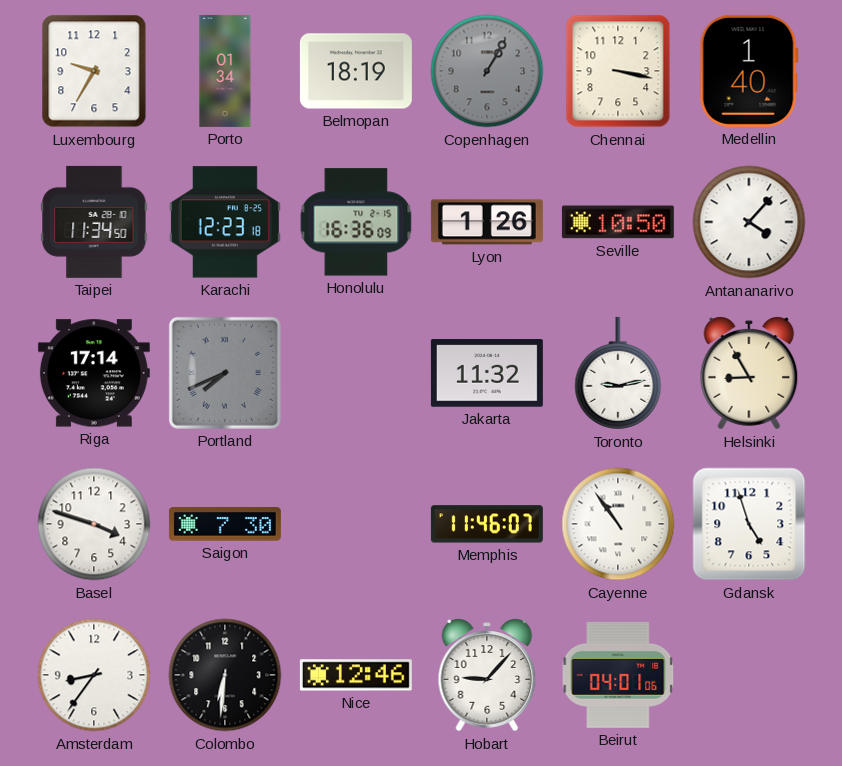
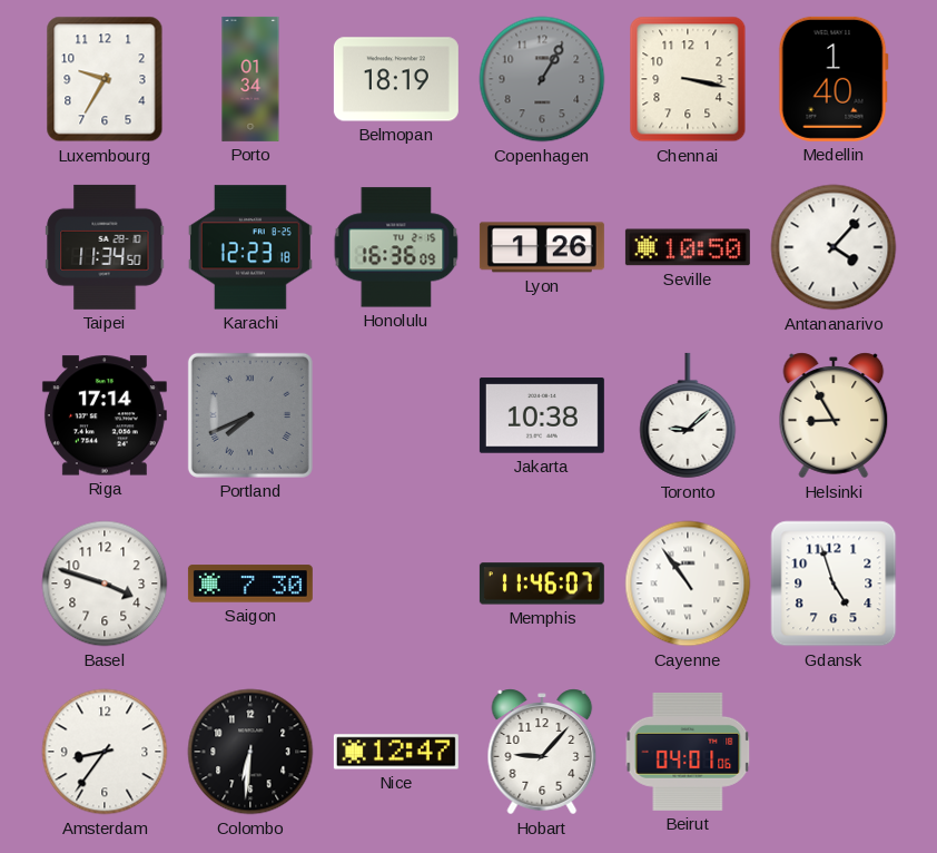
Jakarta: 11:32 -> 10:38 (542, 415)
Toronto: 9:13 -> 9:08 (688, 415)
Nice: 12:46 -> 12:47 (396, 752)
